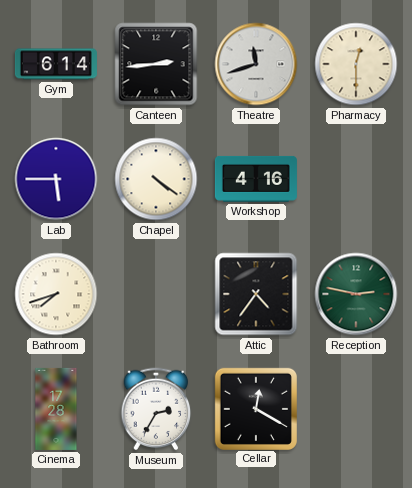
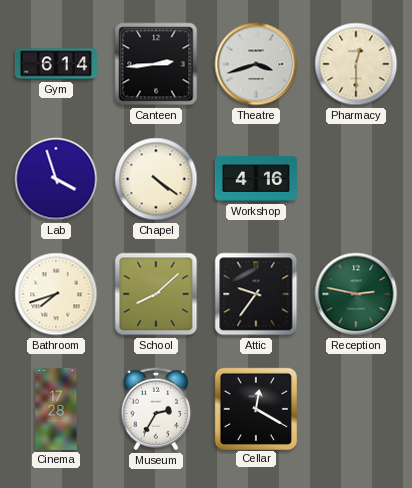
Theatre: 11:42 -> 3:42 (256, 64)
Lab: 5:45 -> 3:57 (56, 179)
School: none -> 8:08 (156, 294)
Attic: 4:36 -> 9:36 (256, 294)
